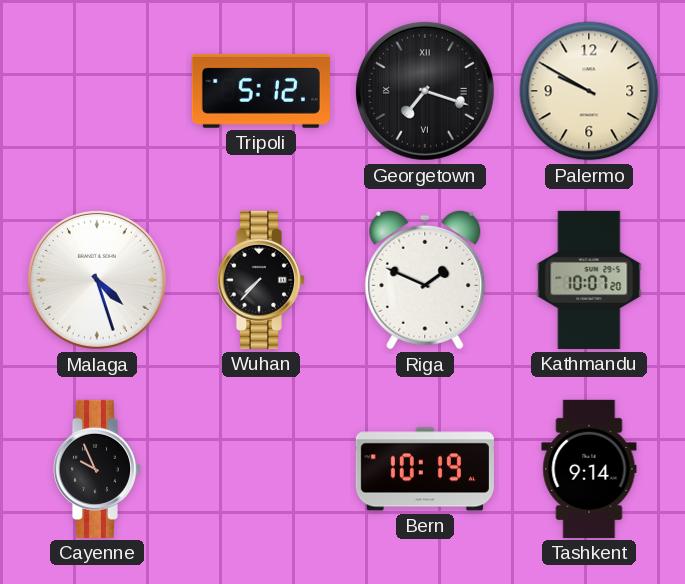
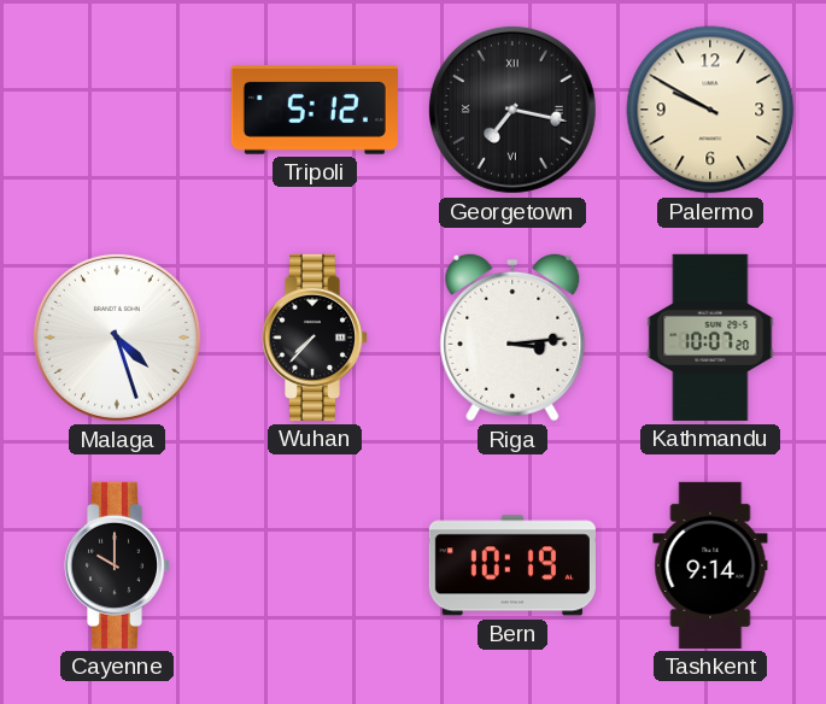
Georgetown: 7:18 -> 7:17 (512, 110)
Riga: 1:49 -> 3:14 (512, 338)
Cayenne: 9:56 -> 10:00 (117, 565)
